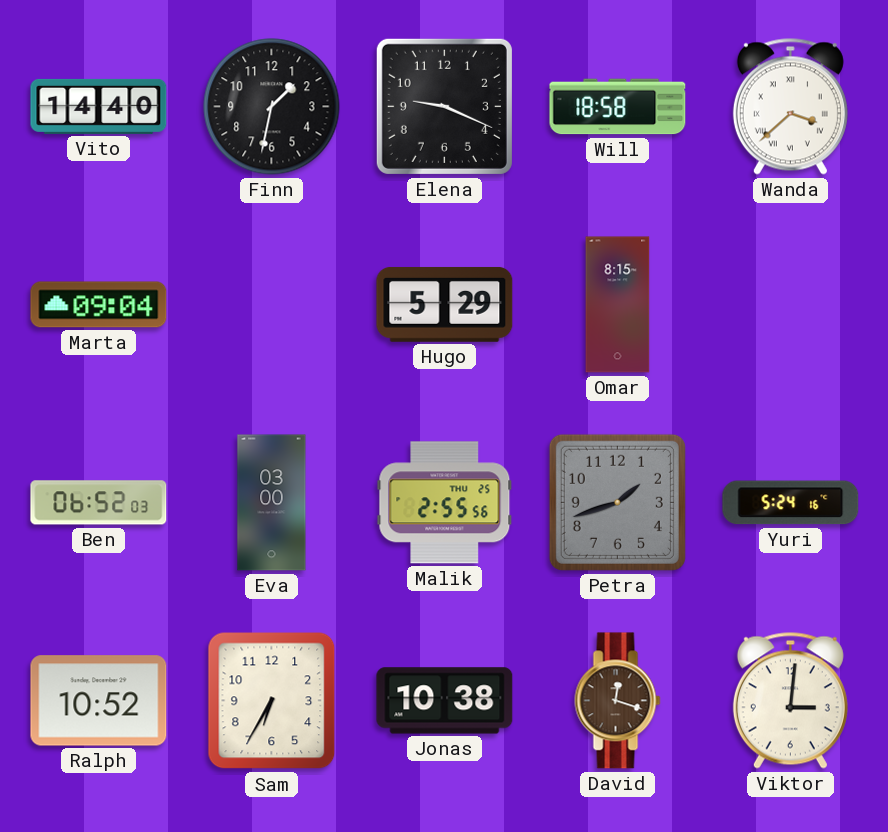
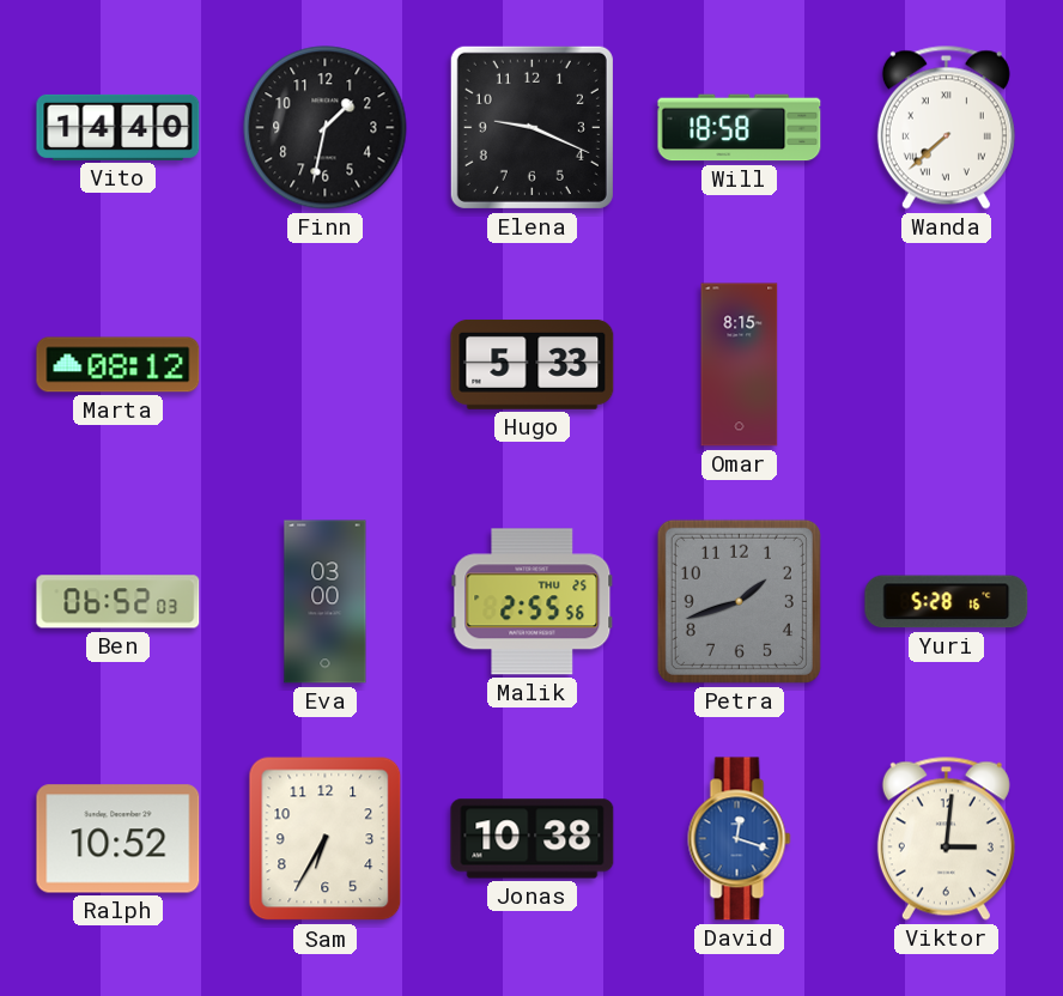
Wanda: 3:38 -> 7:38 (946, 127)
Marta: 09:04 -> 08:12 (119, 365)
Hugo: 5:29 -> 5:33 (533, 364)
Yuri: 5:24 -> 5:28 (947, 602)
David dial: brown -> blue (740, 839)
